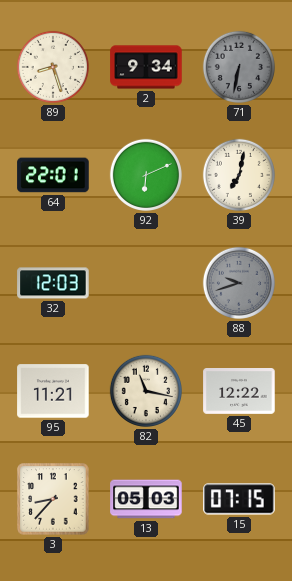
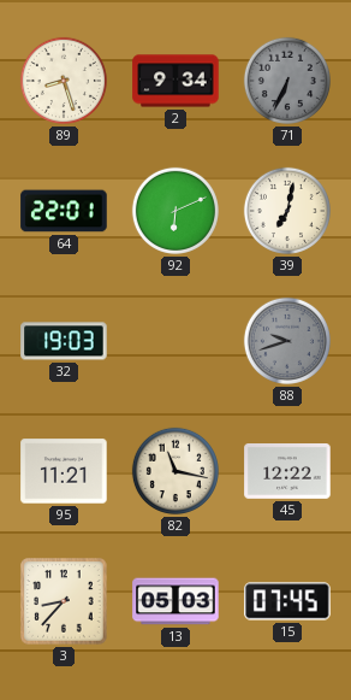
71: 6:32 -> 6:34 (287, 81)
32: 12:03 -> 19:03 (64, 341)
15: 07:15 -> 07:45 (287, 601)
